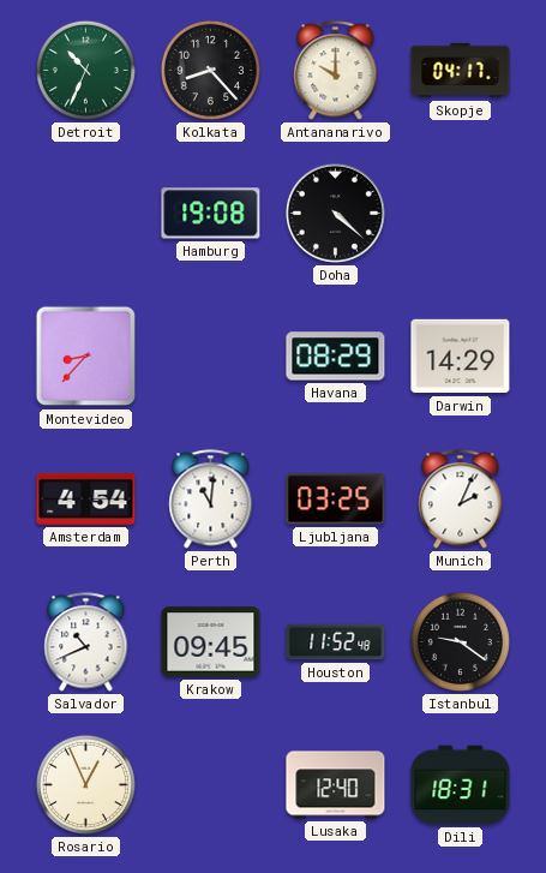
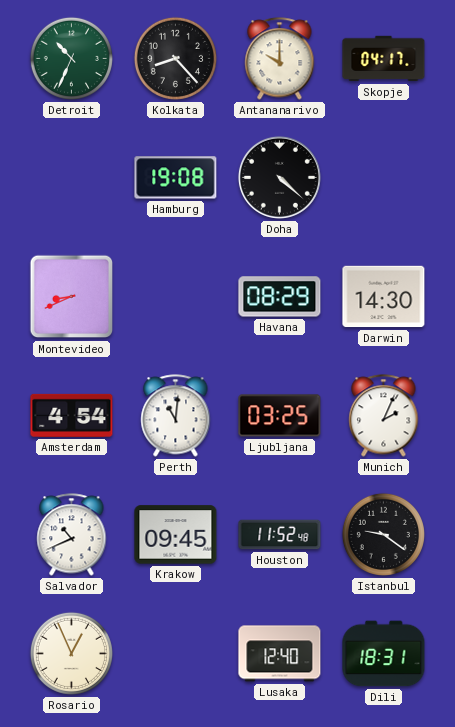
Montevideo: 8:37 -> 8:41 (72, 297)
Darwin: 14:29 -> 14:30 (384, 297)
